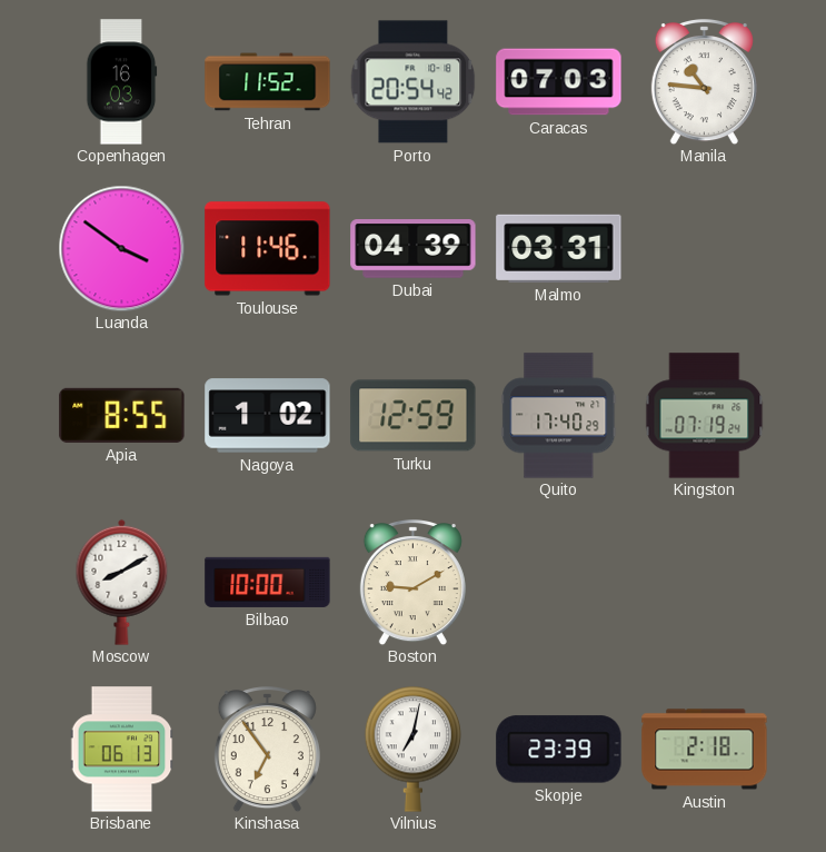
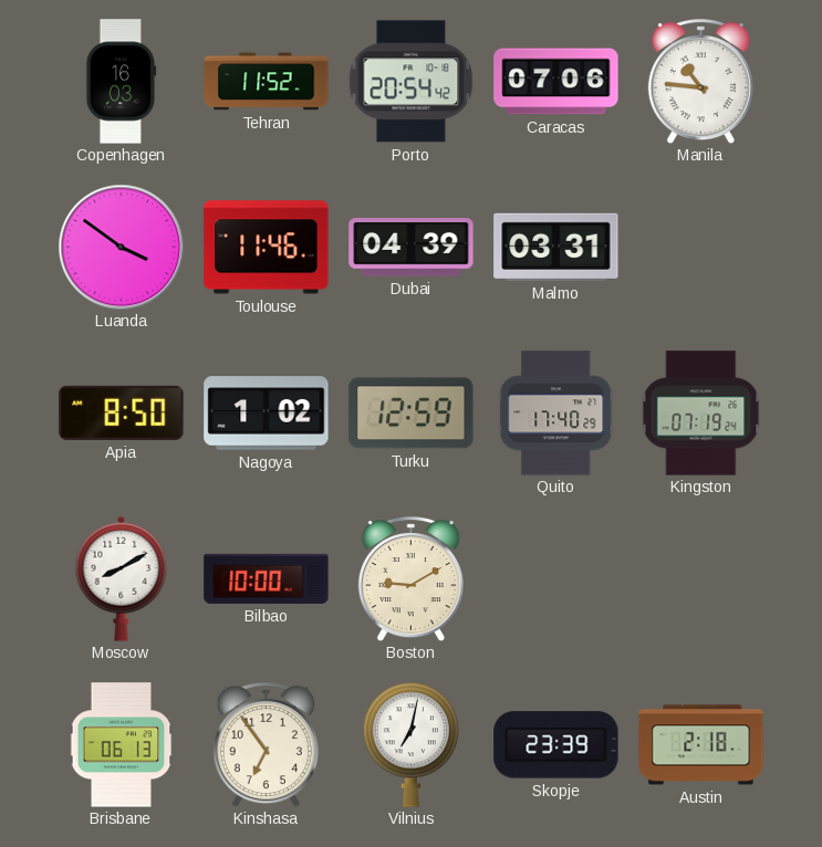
Caracas: 07:03 -> 07:06 (556, 82)
Apia: 8:55 -> 8:50 (122, 412)
